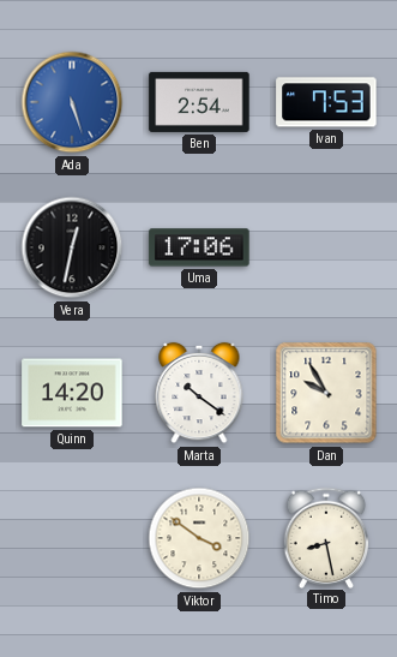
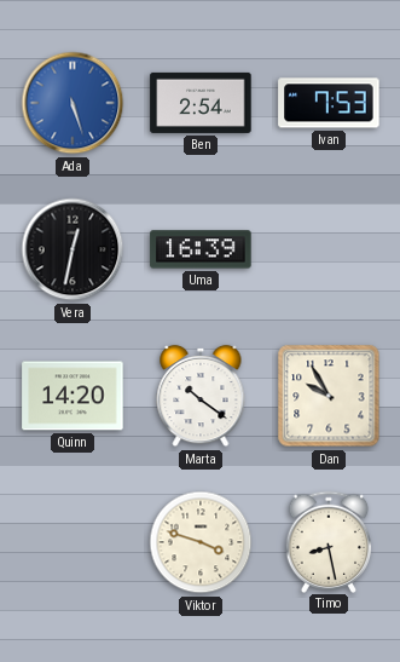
Uma: 17:06 -> 16:39 (201, 249)
Viktor: 3:51 -> 3:48 (201, 542)
